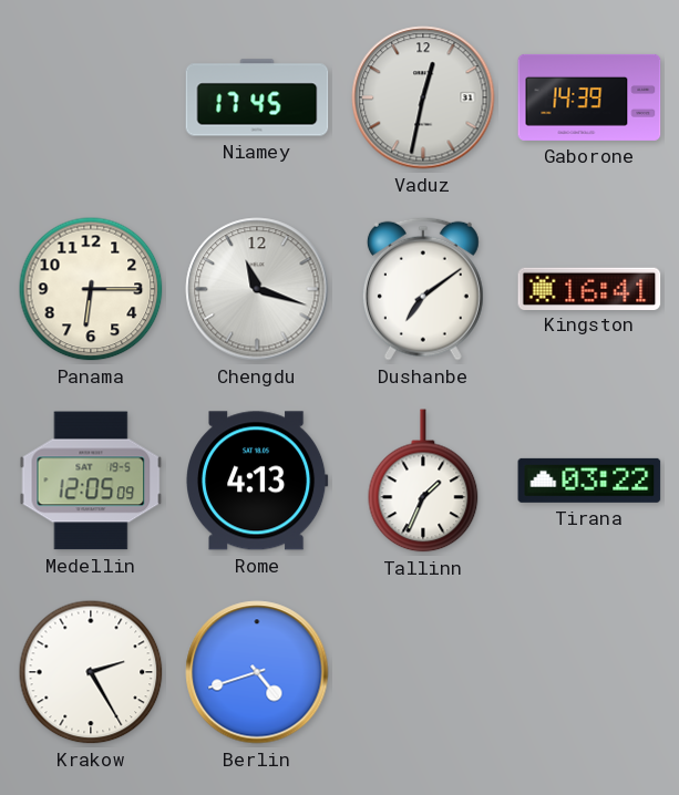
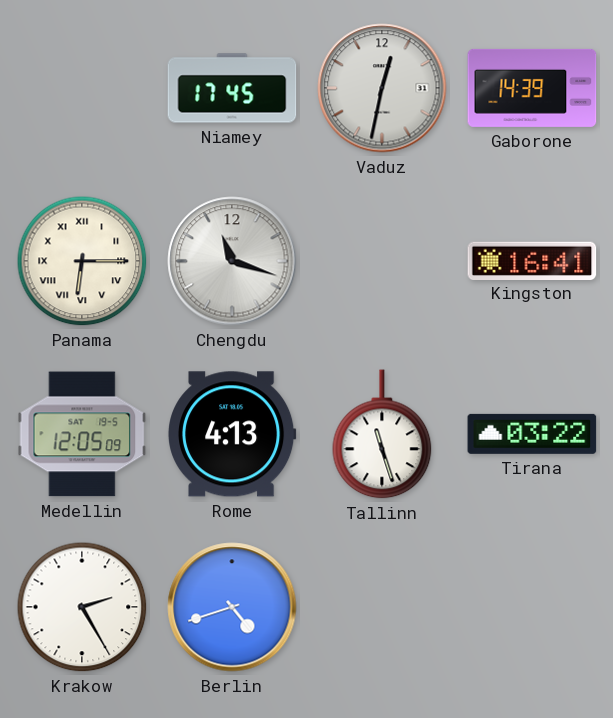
Panama numerals: Arabic -> Roman (82, 261)
Dushanbe: 7:09 -> none (423, 289)
Tallinn: 1:34 -> 11:27 (382, 434)
